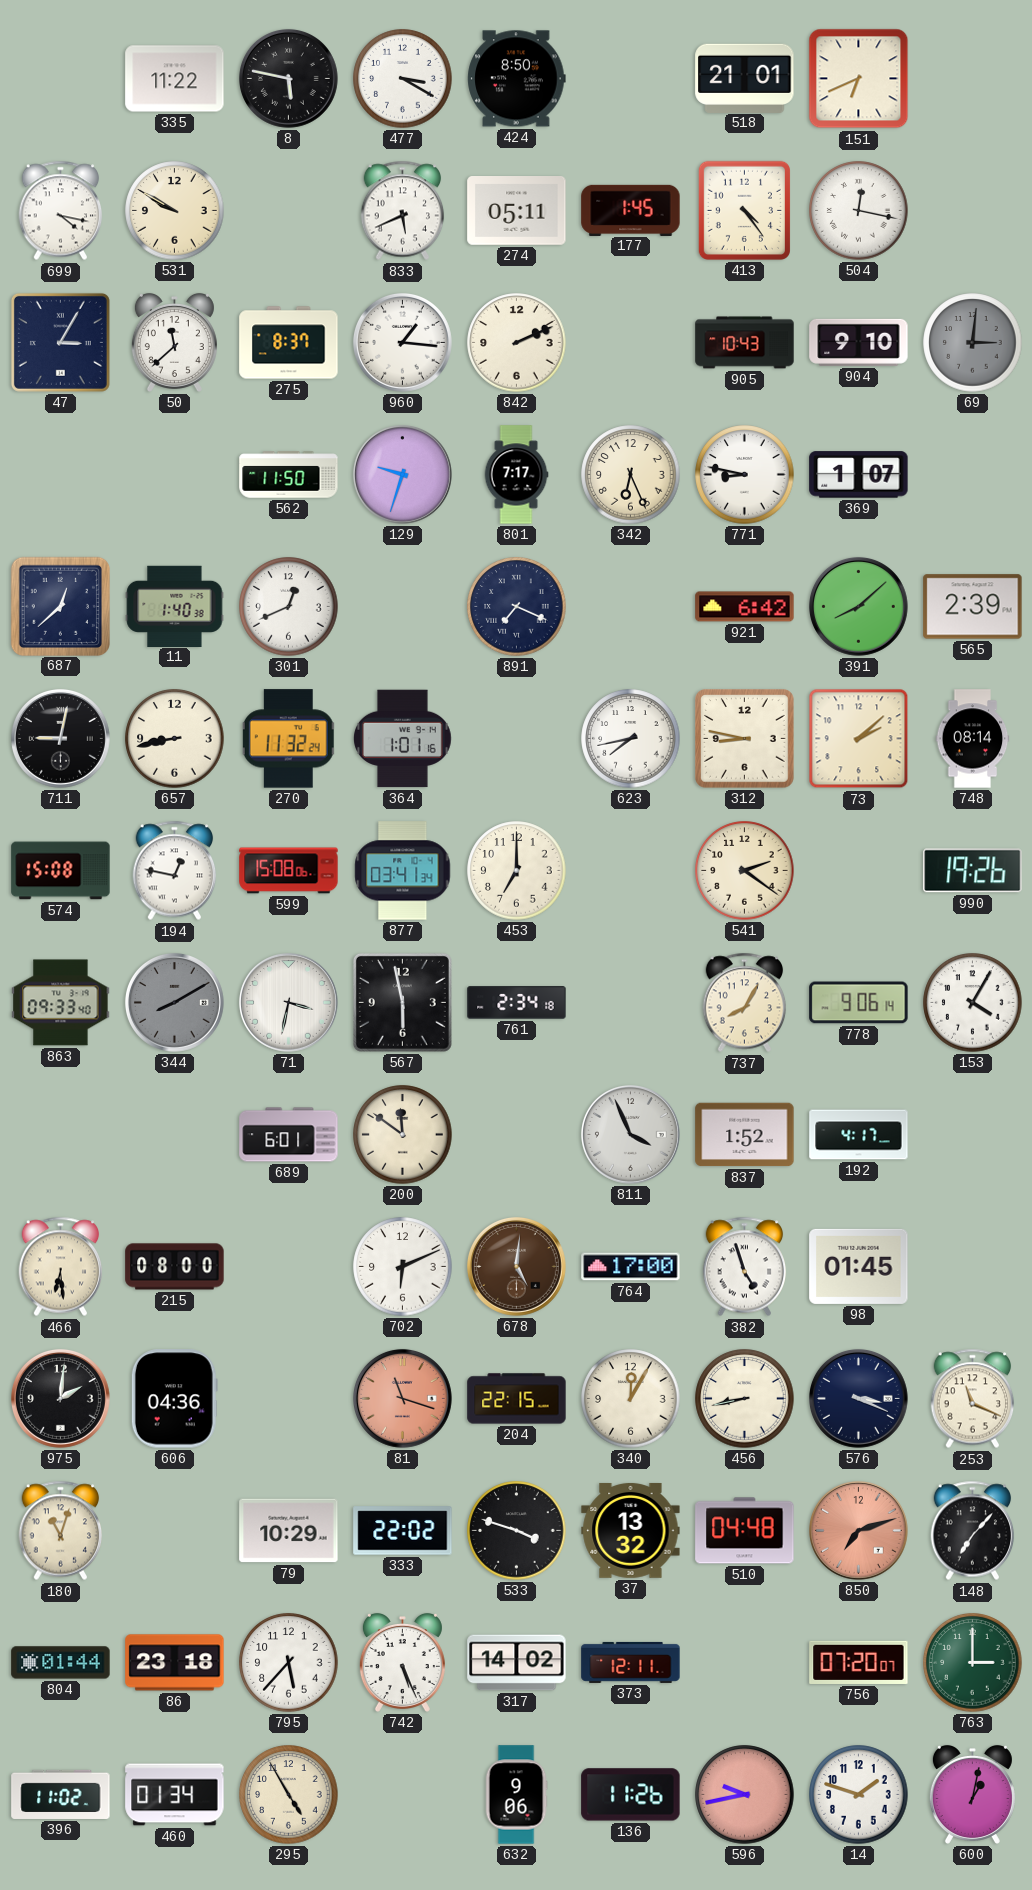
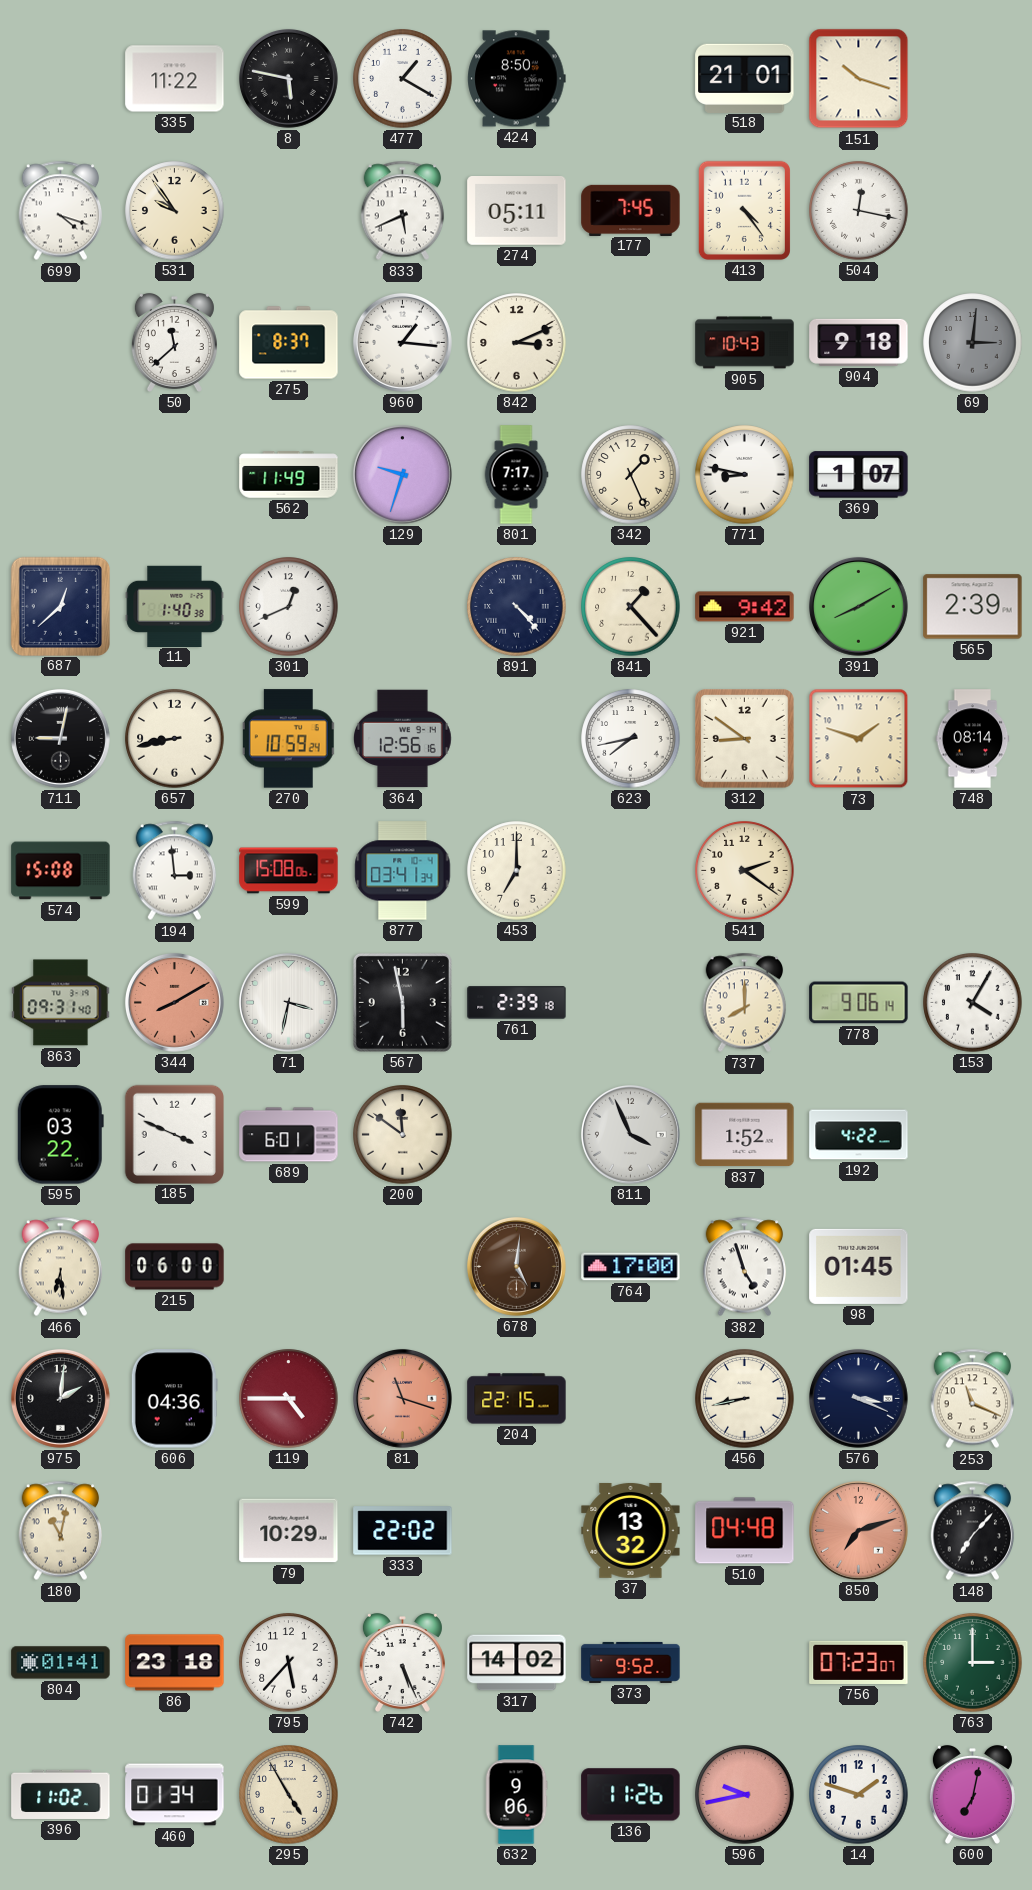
477: 3:20 -> 1:20 (403, 79)
151: 6:41 -> 10:18 (859, 79)
699: 4:17 -> 4:18 (61, 211)
531: 9:50 -> 9:54 (175, 211)
177: 1:45 -> 7:45 (631, 210)
47: 3:05 -> none (60, 342)
842: 2:11 -> 3:11 (517, 343)
904: 9:10 -> 9:18 (859, 342)
562: 11:50 -> 11:49 (289, 475)
342: 6:26 -> 1:26 (631, 475)
891: 7:19 -> 4:23 (517, 607)
841: none -> 1:23 (631, 607)
921: 6:42 -> 9:42 (745, 607)
391: 8:08 -> 8:10 (858, 606)
270: 11:32 -> 10:59 (289, 739)
364: 1:01 -> 12:56 (402, 739)
312: 8:47 -> 8:51 (745, 739)
73: 2:08 -> 1:48 (859, 739)
194: 12:47 -> 2:59 (175, 871)
990: 19:26 -> none (973, 871)
863: 09:33 -> 09:31 (61, 1003)
344 dial: grey -> salmon (174, 1002)
761: 2:34 -> 2:39 (517, 1003)
737: 8:05 -> 8:00 (745, 1003)
595: none -> 03:22 (60, 1135)
185: none -> 3:49 (174, 1134)
192: 4:17 -> 4:22 (859, 1135)
215: 08:00 -> 06:00 (175, 1267)
702: 6:11 -> none (403, 1267)
119: none -> 4:45 (289, 1399)
340: 12:05 -> none (631, 1399)
180: 11:03 -> 11:02 (61, 1531)
533: 3:48 -> none (517, 1531)
804: 01:44 -> 01:41 (61, 1663)
373: 12:11 -> 9:52 (631, 1662)
756: 07:20 -> 07:23 (859, 1662)
600: 1:02 -> 7:02 (972, 1794)
